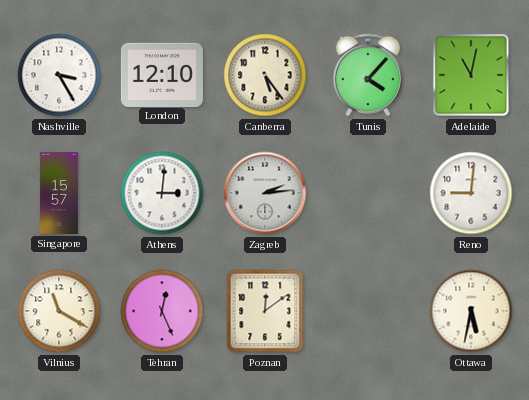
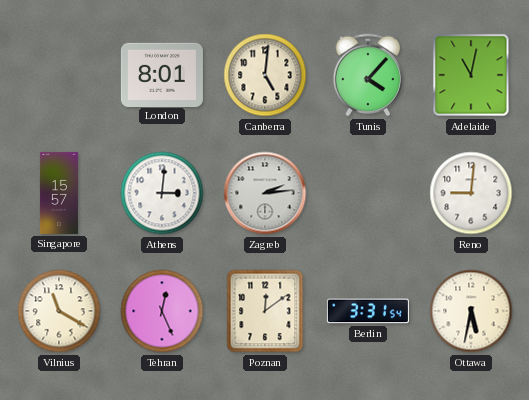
Nashville: 3:25 -> none (59, 75)
London: 12:10 -> 8:01 (162, 74)
Canberra: 5:24 -> 5:01 (265, 75)
Berlin: none -> 3:31 (368, 311)
